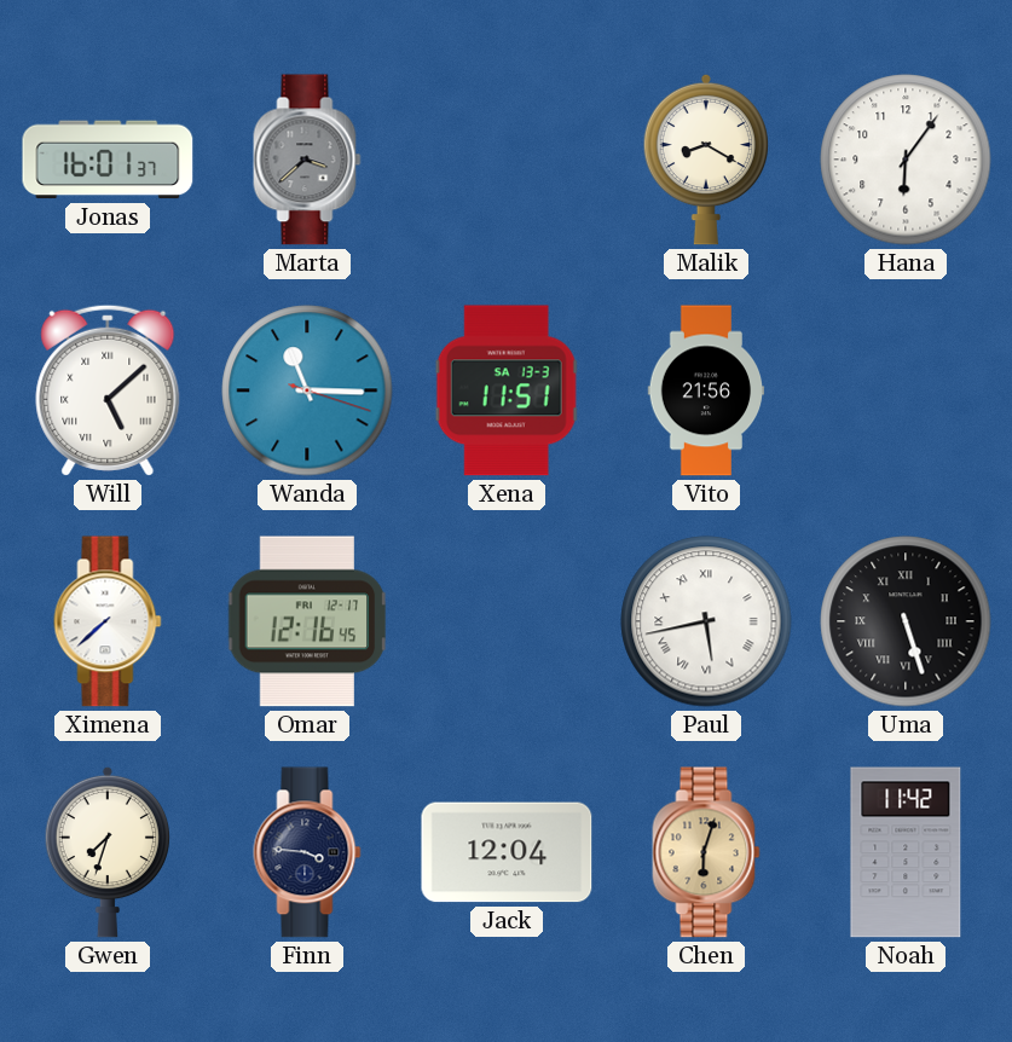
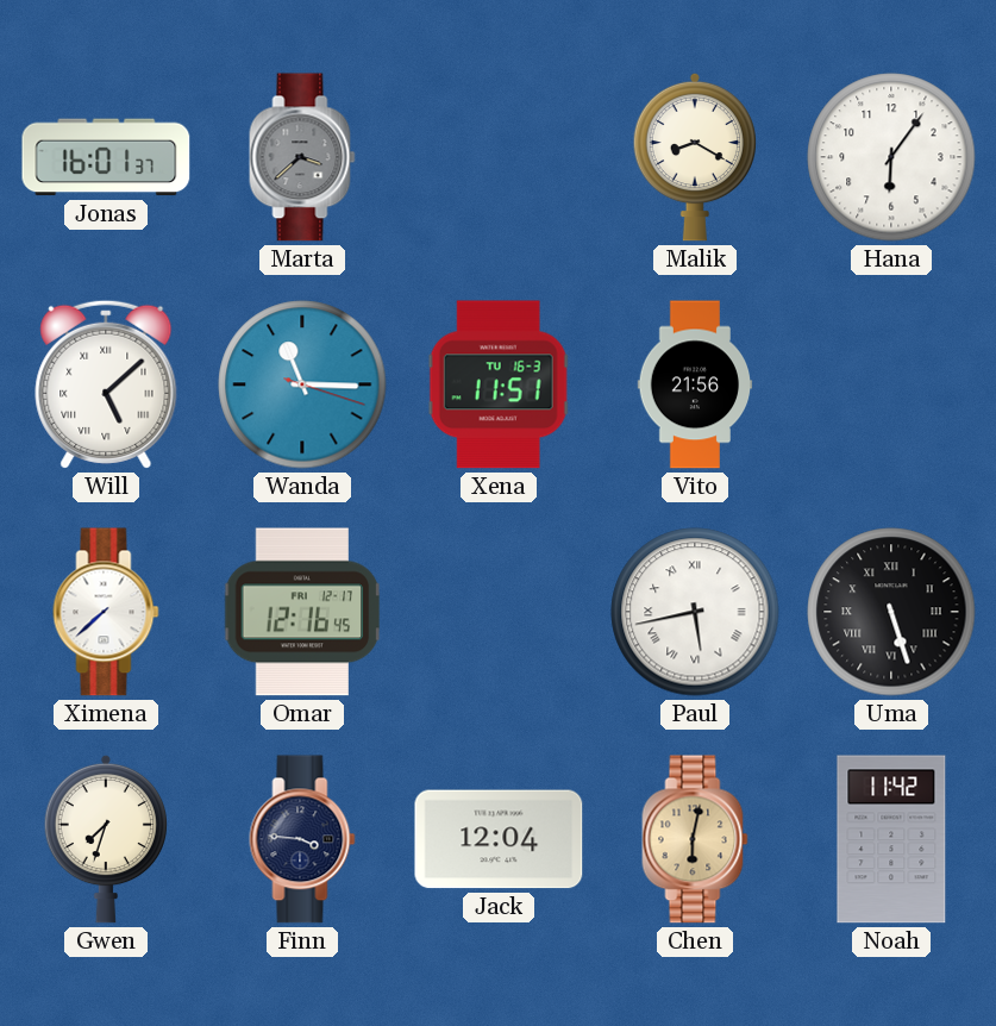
Xena date: SA 13-3 -> TU 16-3 (499, 384)
Chen: 6:03 -> 6:02 (695, 839)
